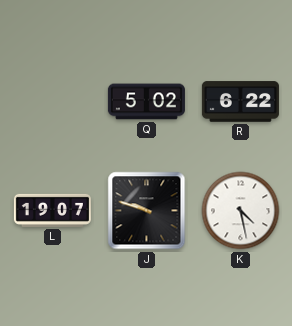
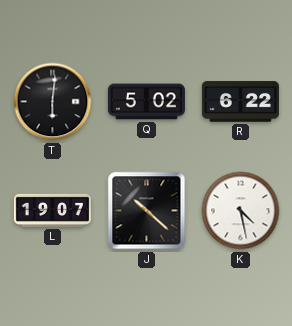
T: none -> 6:01 (53, 102)
J: 9:48 -> 10:22 (147, 211)
